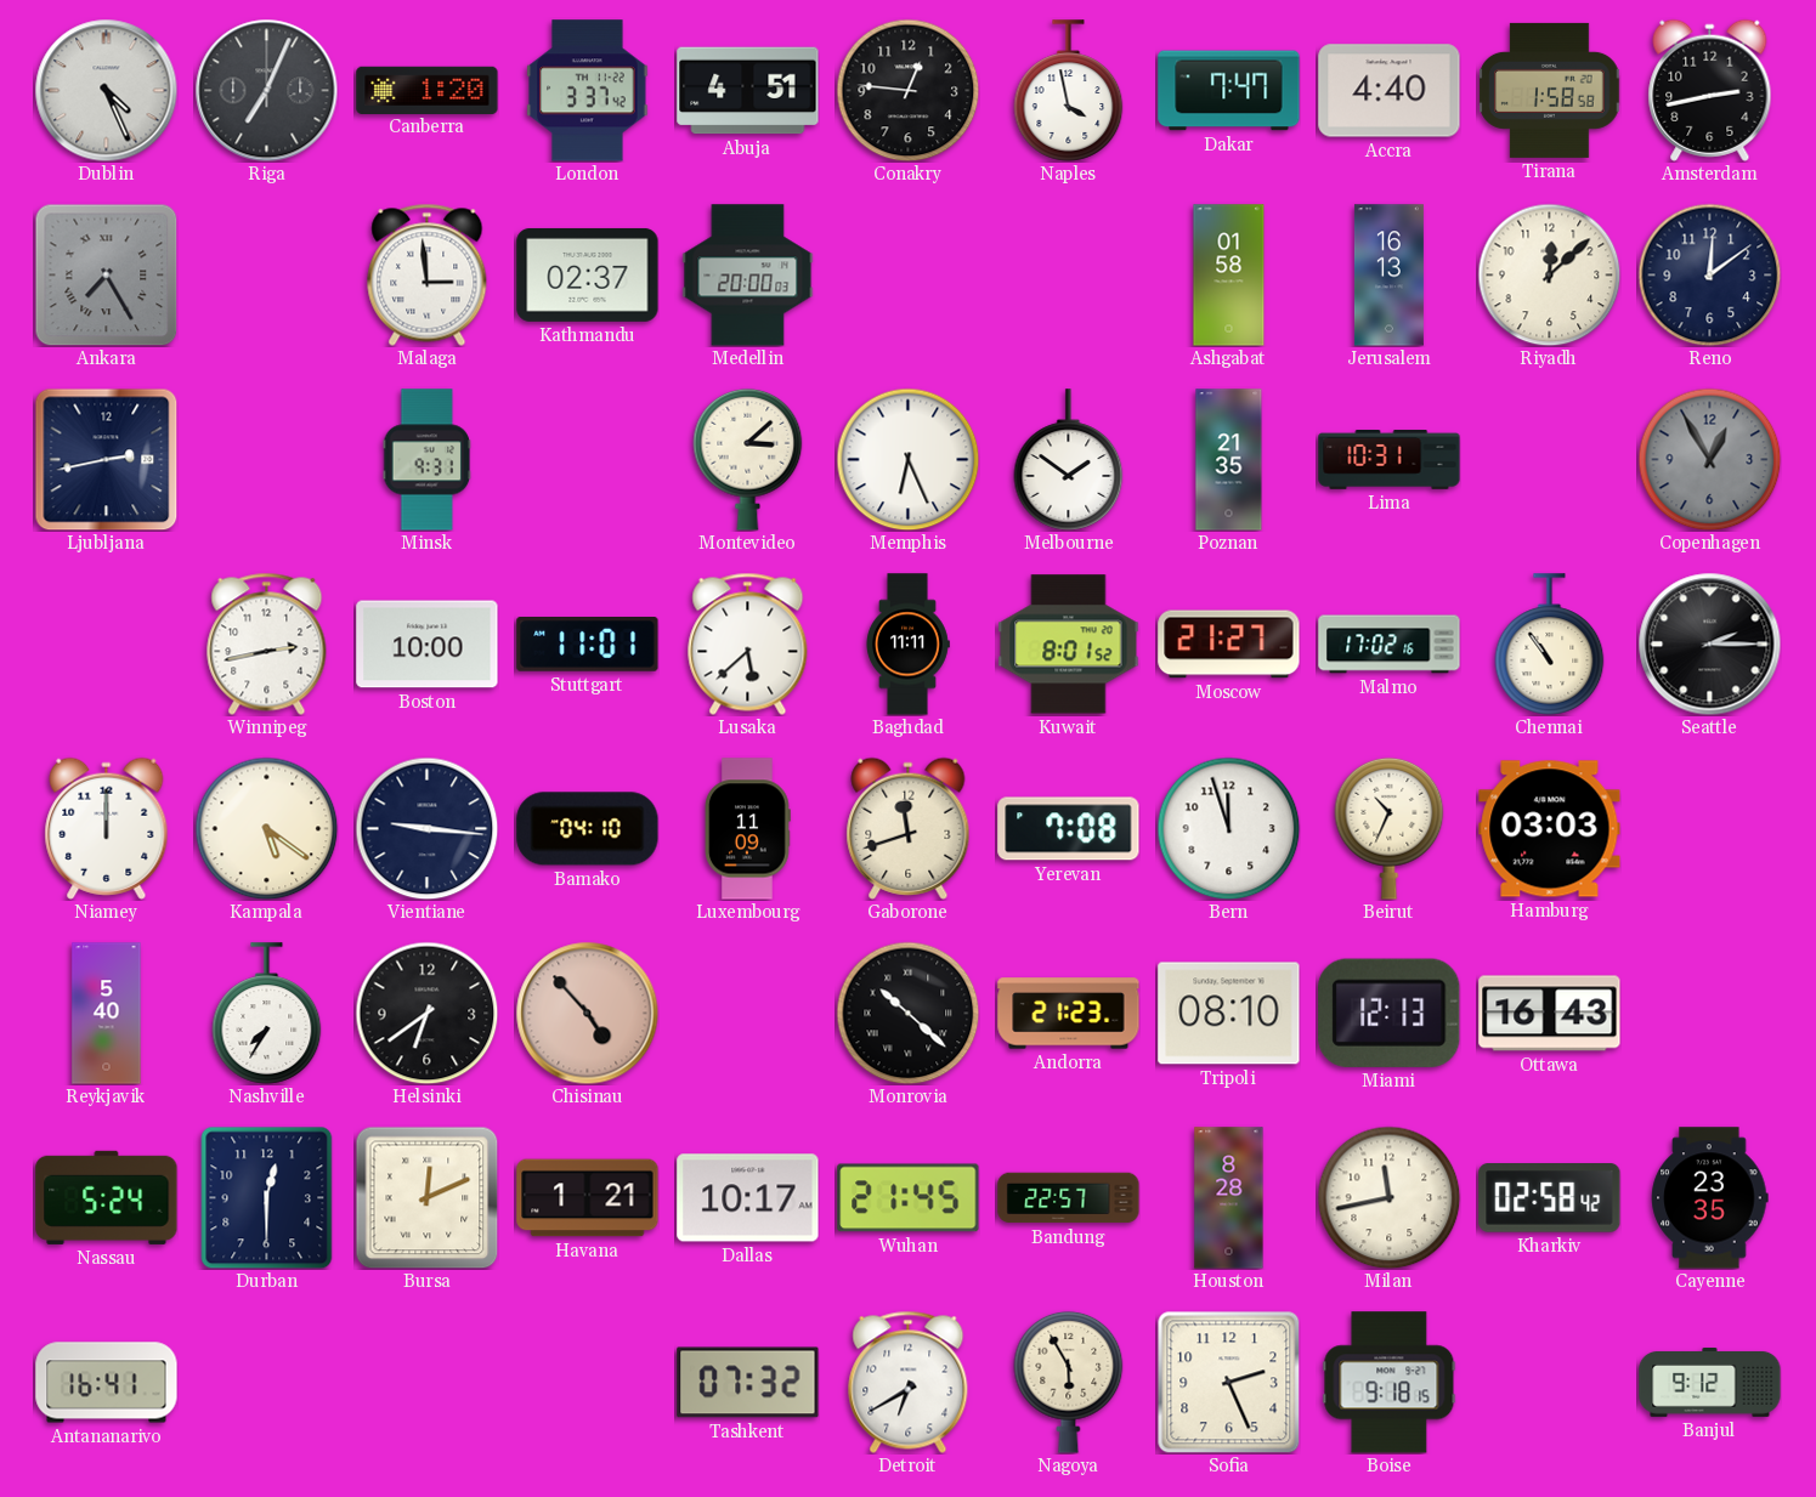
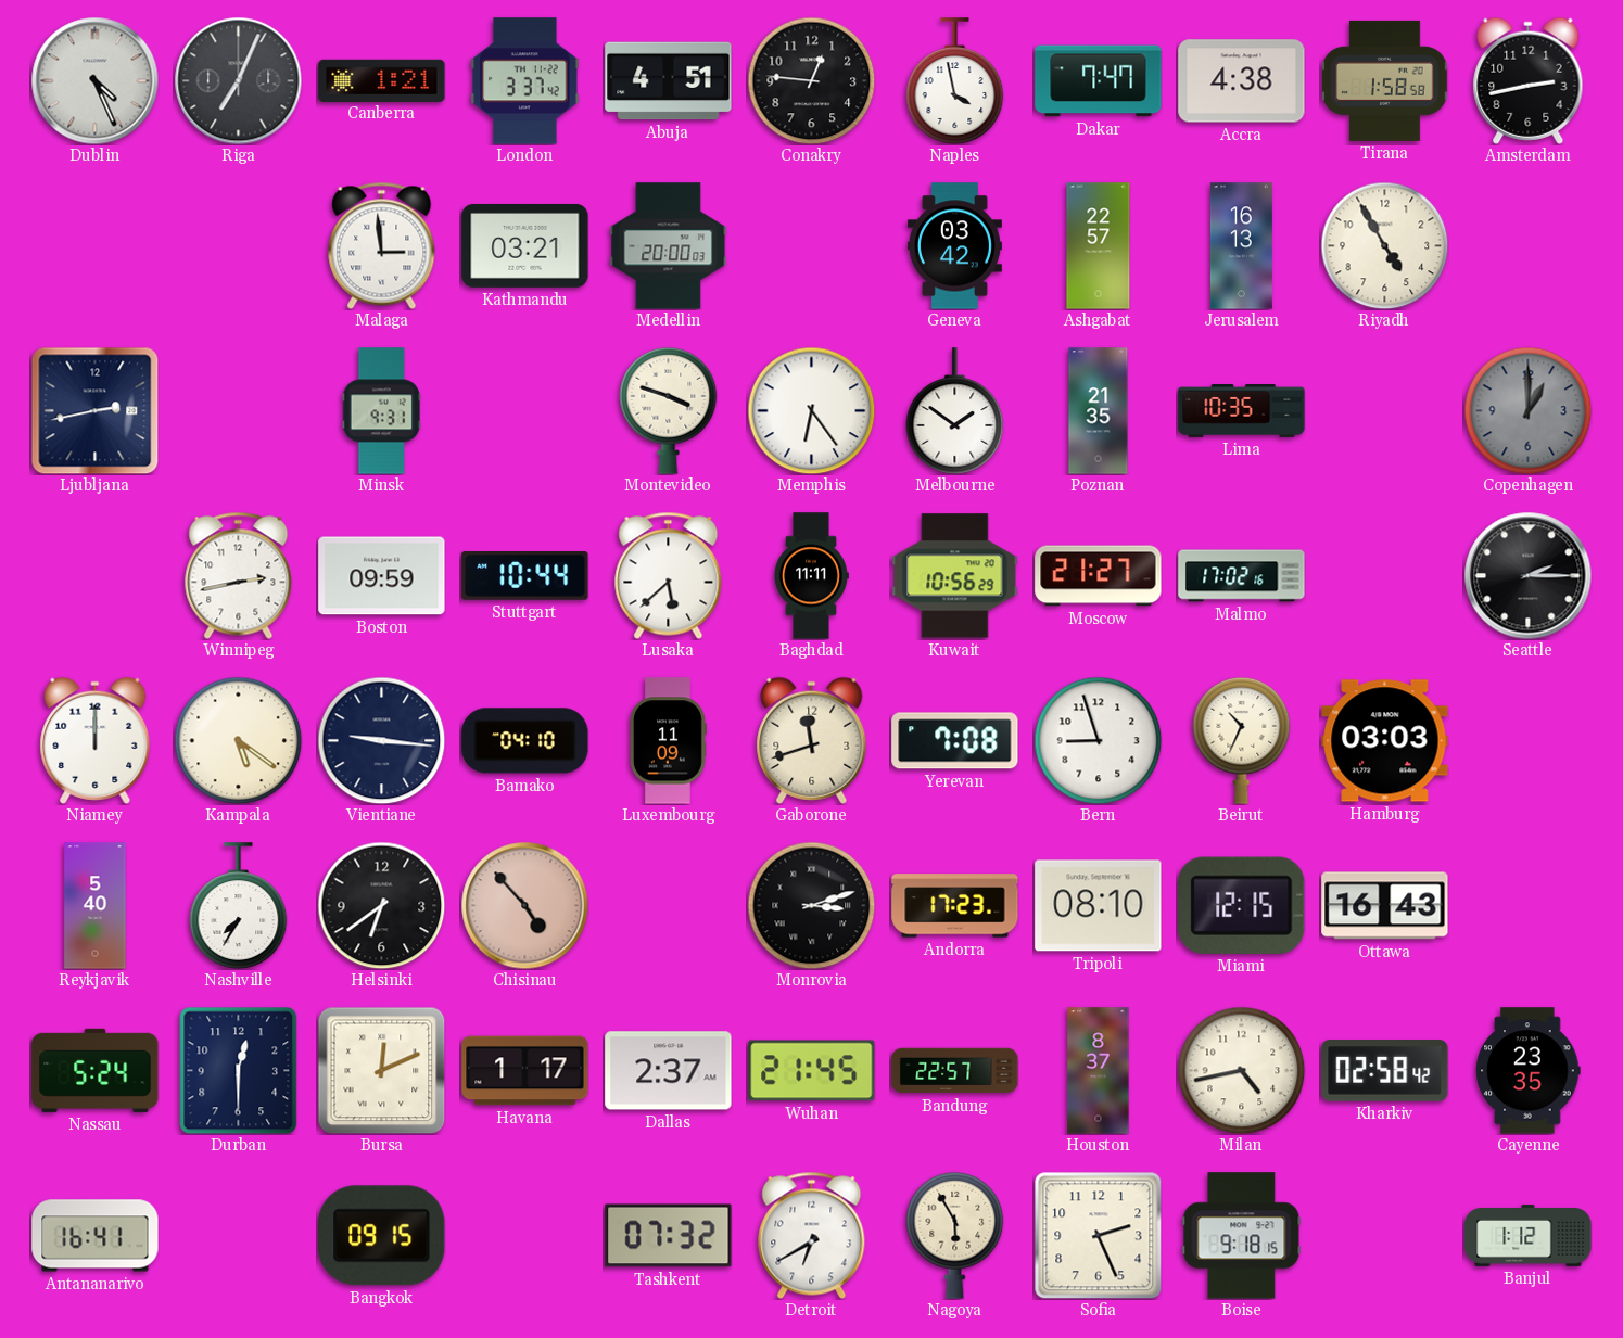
Canberra: 1:20 -> 1:21 (382, 80)
Accra: 4:40 -> 4:38 (1242, 81)
Ankara: 7:25 -> none (106, 274)
Kathmandu: 02:37 -> 03:21 (525, 245)
Geneva: none -> 03:42 (954, 246)
Ashgabat: 01:58 -> 22:57 (1099, 246)
Riyadh: 12:08 -> 4:55 (1384, 245)
Reno: 12:09 -> none (1709, 274)
Montevideo: 3:08 -> 3:48 (669, 410)
Memphis: 6:26 -> 6:24 (811, 410)
Lima: 10:31 -> 10:35 (1242, 411)
Copenhagen: 12:55 -> 1:00 (1527, 410)
Boston: 10:00 -> 09:59 (382, 576)
Stuttgart: 11:01 -> 10:44 (525, 576)
Kuwait: 8:01 -> 10:56 (955, 576)
Chennai: 10:54 -> none (1550, 645)
Bern: 11:57 -> 8:57 (1098, 740)
Monrovia: 10:22 -> 3:12 (811, 905)
Andorra: 21:23 -> 17:23 (955, 906)
Miami: 12:13 -> 12:15 (1242, 905)
Havana: 1:21 -> 1:17 (525, 1071)
Dallas: 10:17 -> 2:37 (669, 1071)
Houston: 8:28 -> 8:37 (1099, 1071)
Milan: 11:43 -> 4:43 (1241, 1070)
Bangkok: none -> 09:15 (382, 1236)
Banjul: 9:12 -> 1:12 (1529, 1235)
